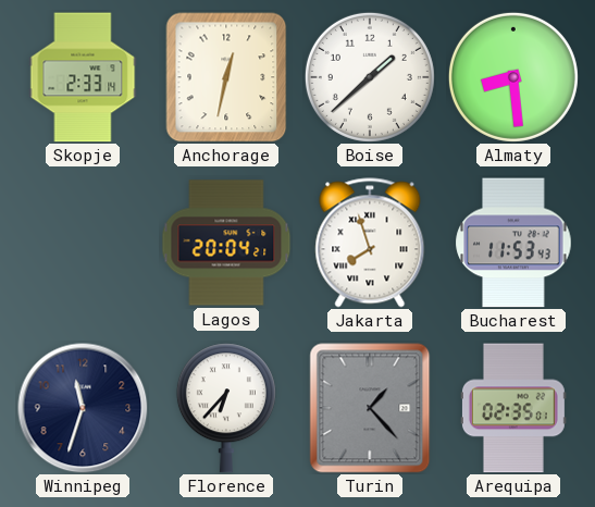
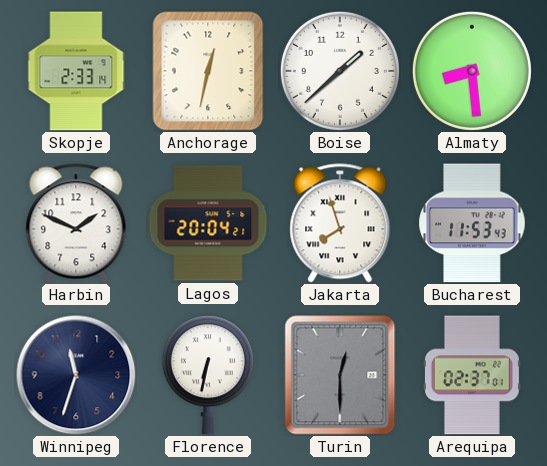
Harbin: none -> 1:49 (76, 223)
Florence: 6:37 -> 6:32 (208, 375)
Turin: 1:23 -> 12:30 (340, 375)
Arequipa: 02:35 -> 02:37 (472, 375)
